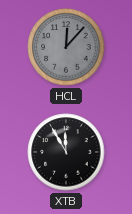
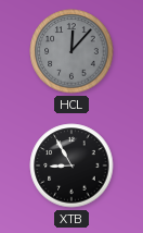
XTB: 11:55 -> 8:55 (71, 165)
